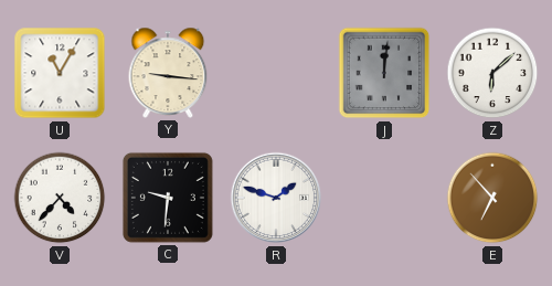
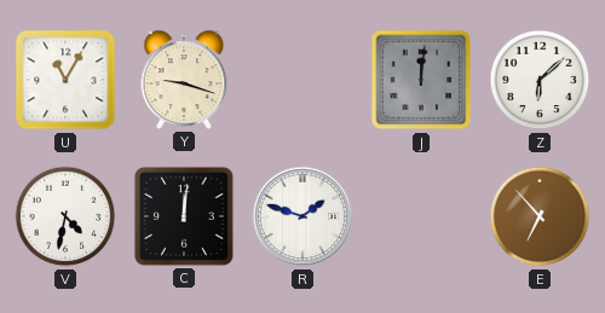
Y: 9:16 -> 9:18 (184, 80)
V: 4:37 -> 4:32 (65, 216)
C: 9:31 -> 12:01 (184, 216)
